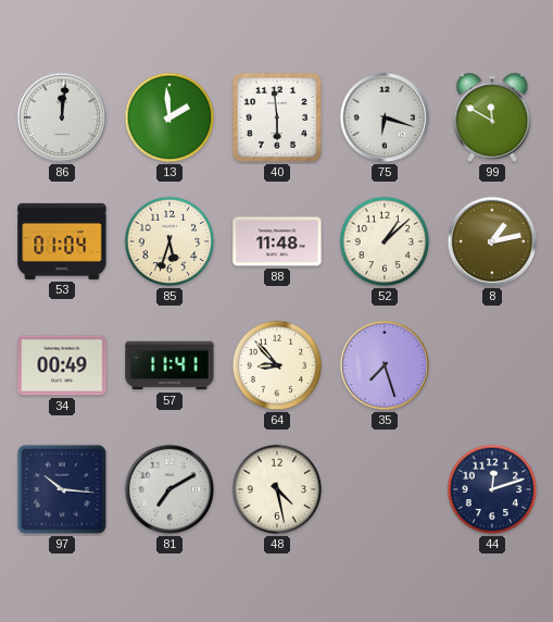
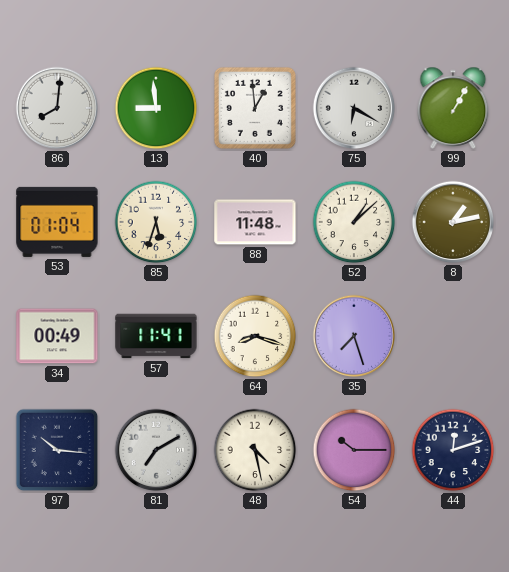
86: 12:01 -> 8:01 (57, 108)
13: 1:59 -> 8:59 (156, 108)
40: 5:59 -> 12:59 (255, 108)
75: 6:18 -> 6:20 (354, 108)
99: 11:50 -> 1:05 (453, 108)
64: 8:53 -> 8:18 (255, 336)
54: none -> 10:15 (354, 450)
